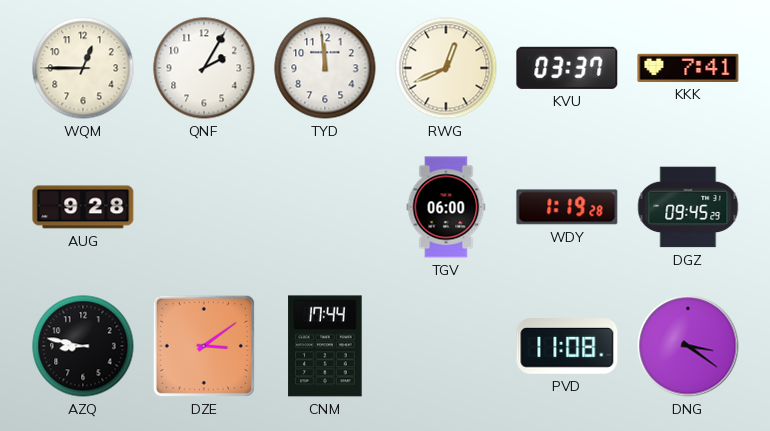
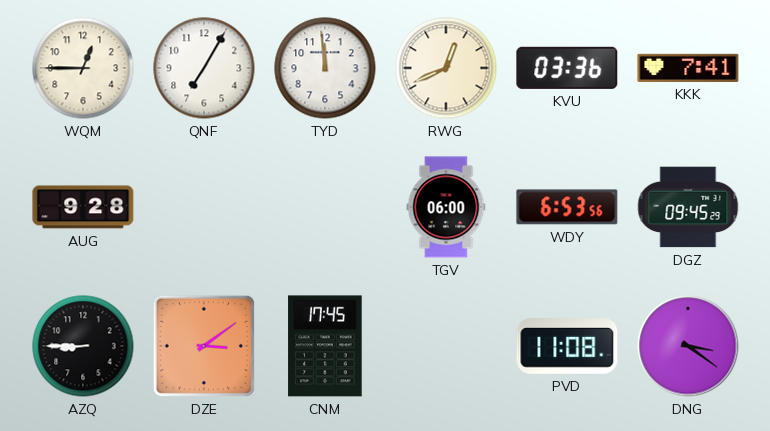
QNF: 2:05 -> 7:05 (204, 68)
KVU: 03:37 -> 03:36 (567, 68)
WDY: 1:19 -> 6:53 (567, 207)
AZQ: 8:47 -> 8:45 (83, 346)
CNM: 17:44 -> 17:45 (325, 346)
